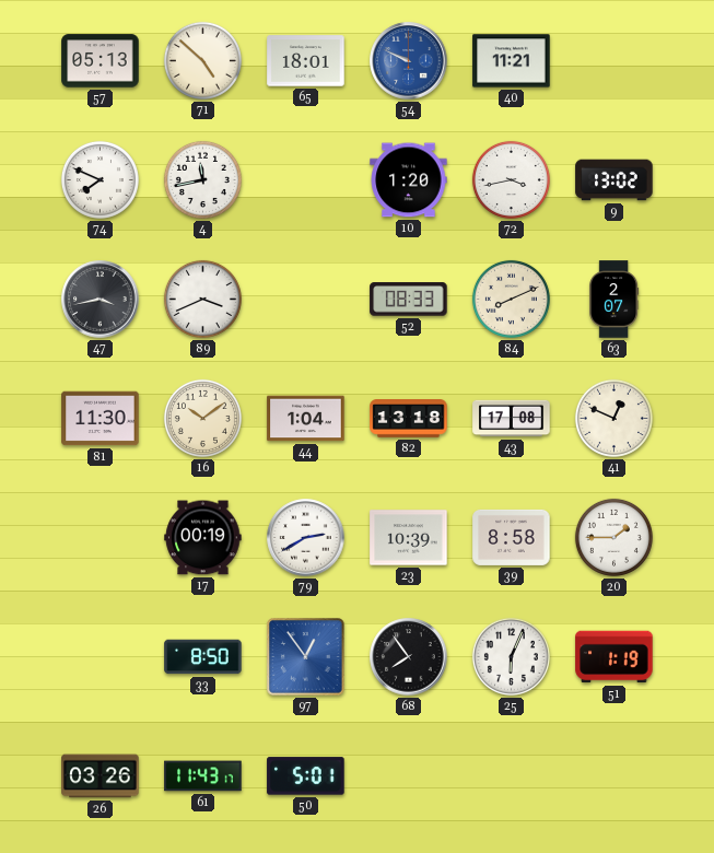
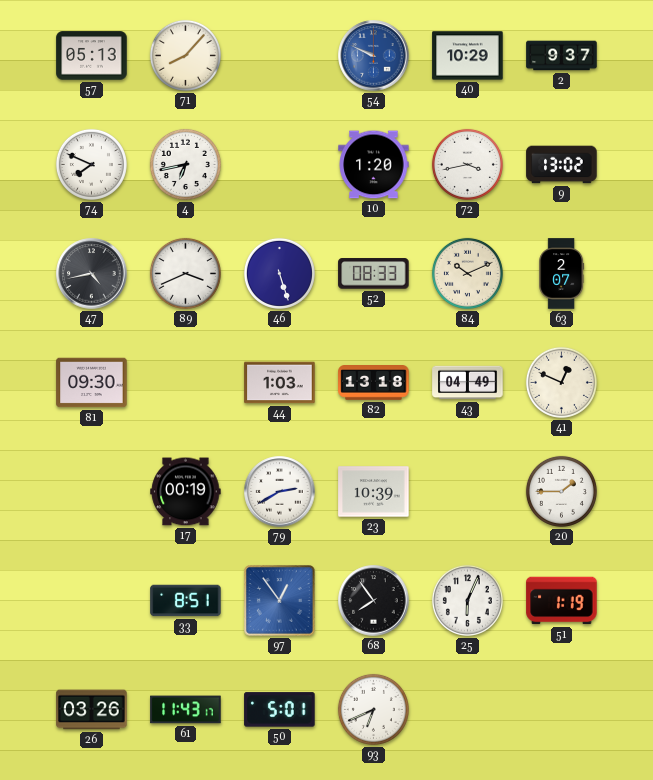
71: 4:52 -> 8:07 (185, 55)
65: 18:01 -> none (306, 61)
40: 11:21 -> 10:29 (468, 56)
2: none -> 9:37 (562, 56)
4: 11:43 -> 6:43 (185, 164)
47: 3:43 -> 4:43 (92, 274)
46: none -> 5:27 (279, 273)
84: 8:11 -> 10:11 (467, 273)
81: 11:30 -> 09:30 (92, 383)
16: 10:09 -> none (202, 418)
44: 1:04 -> 1:03 (280, 383)
43: 17:08 -> 04:49 (468, 383)
39: 8:58 -> none (512, 537)
33: 8:50 -> 8:51 (186, 601)
93: none -> 6:41 (373, 709)
